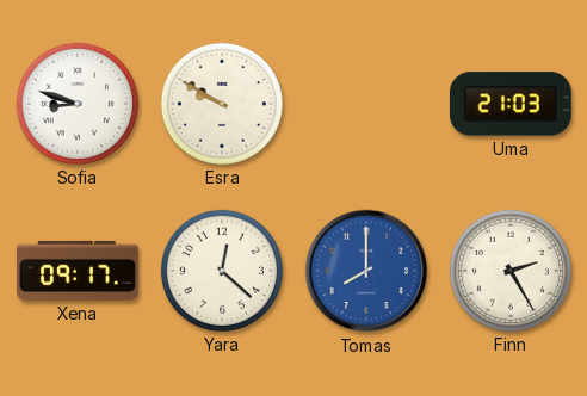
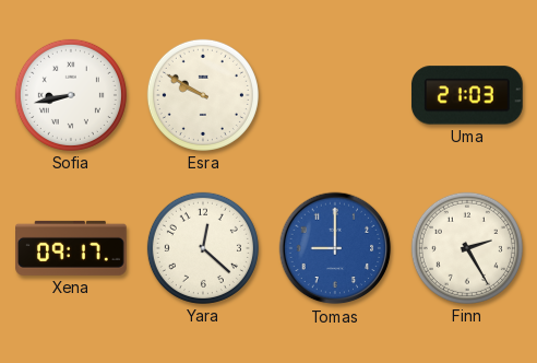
Sofia: 8:48 -> 8:43 (71, 95)
Tomas: 8:00 -> 9:00 (335, 248)
